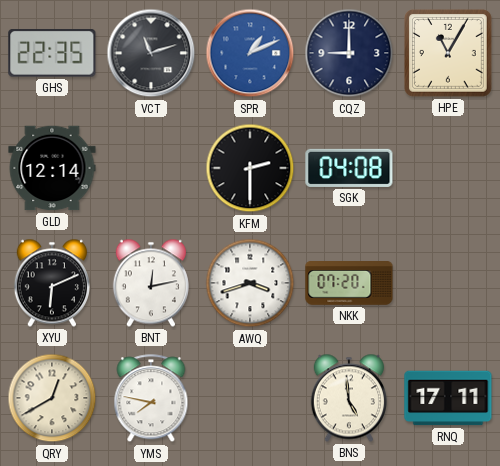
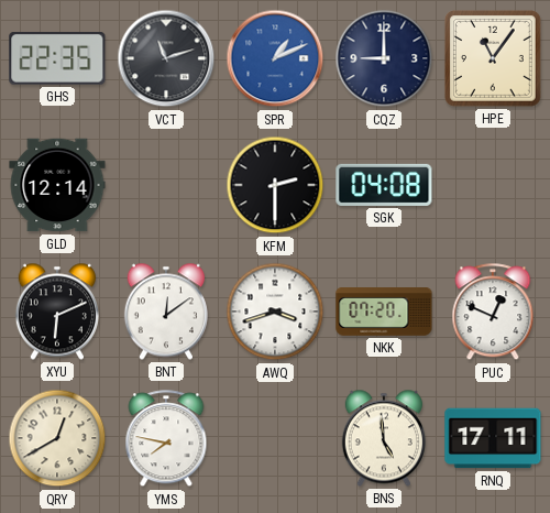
HPE: 11:05 -> 11:06 (494, 59)
BNT: 12:13 -> 12:09 (166, 312)
PUC: none -> 12:49 (493, 313)
